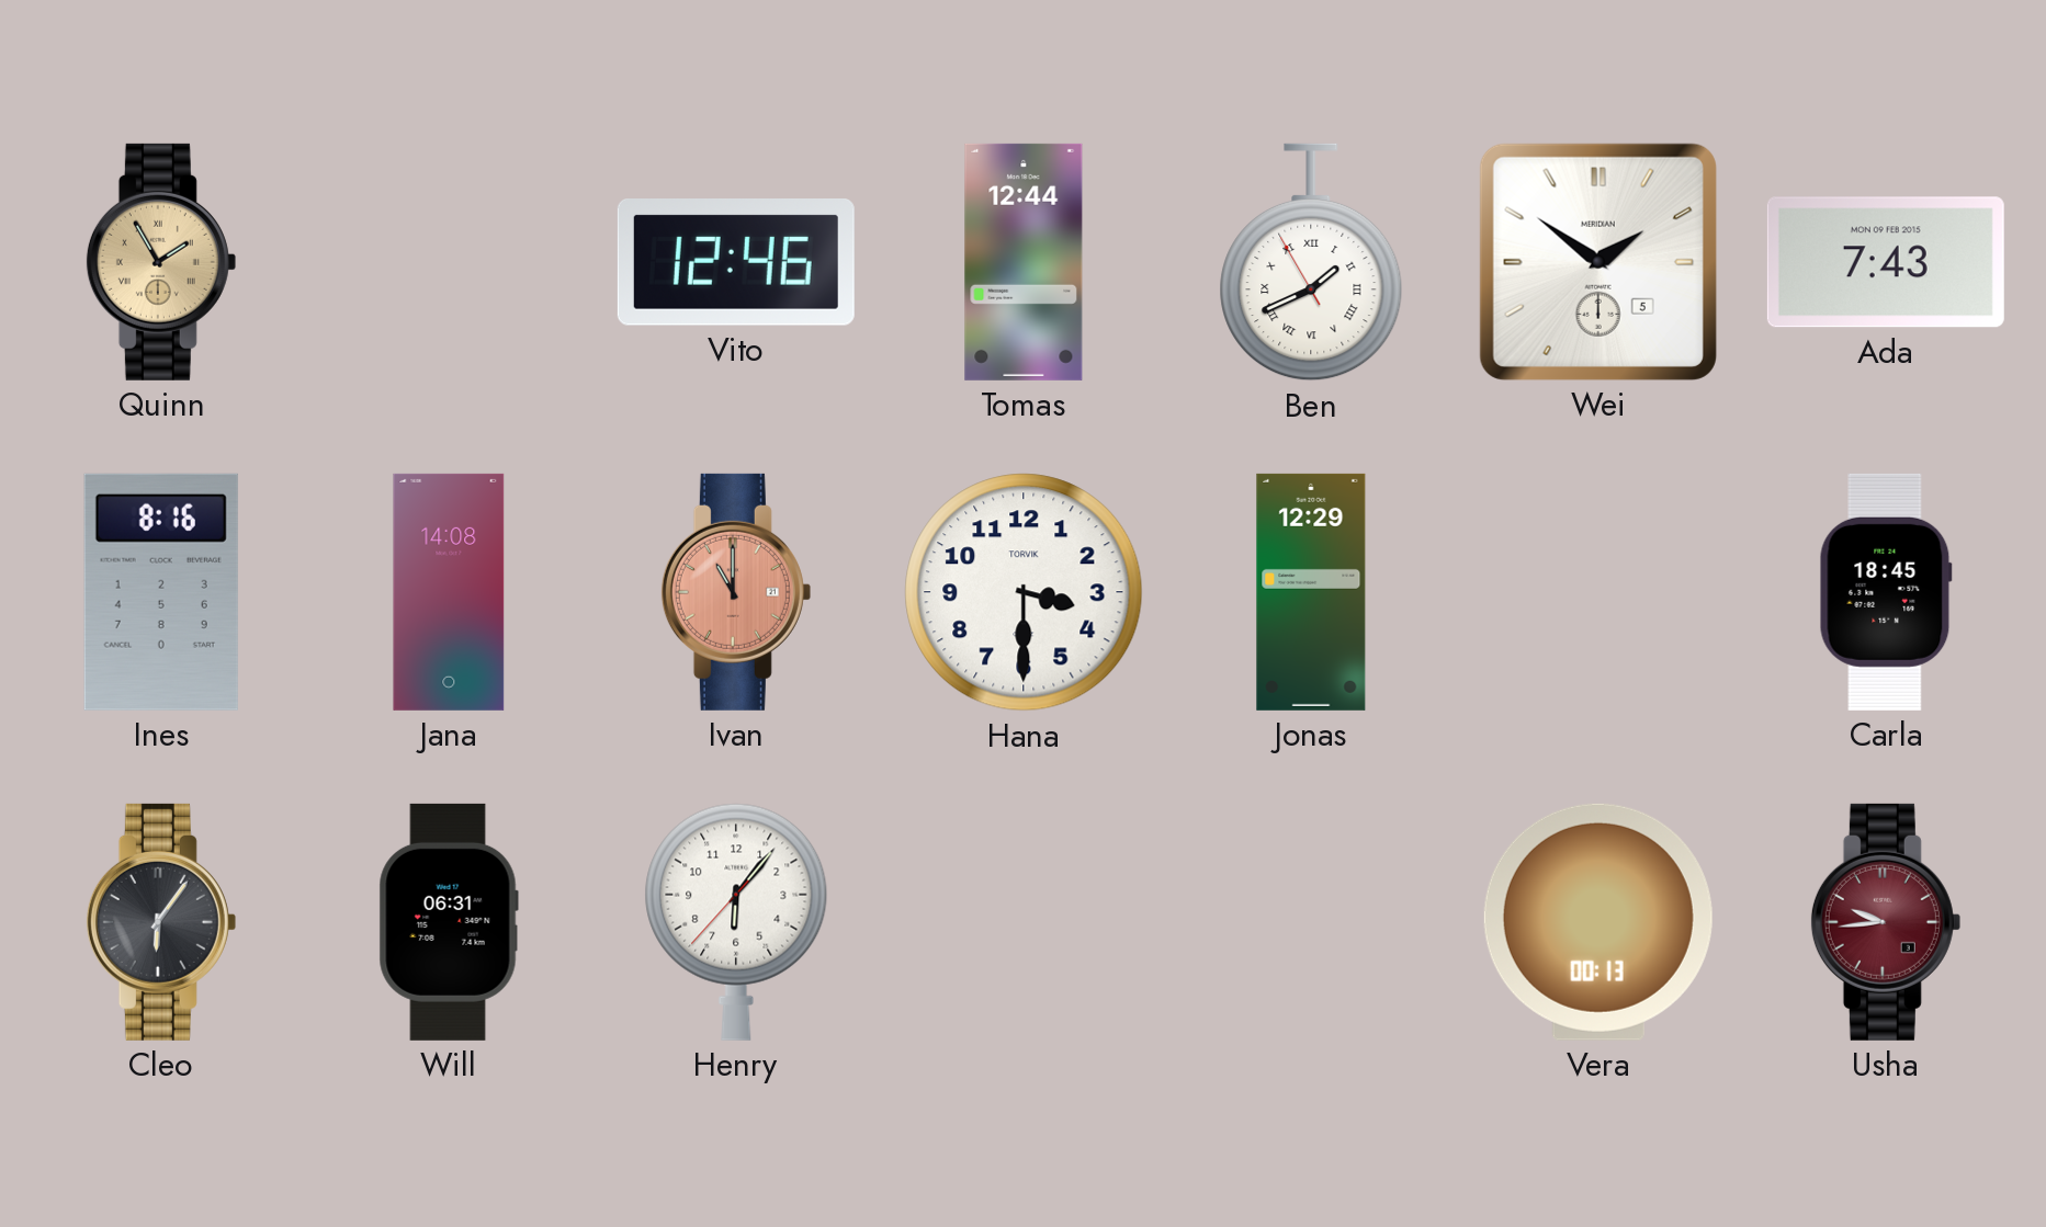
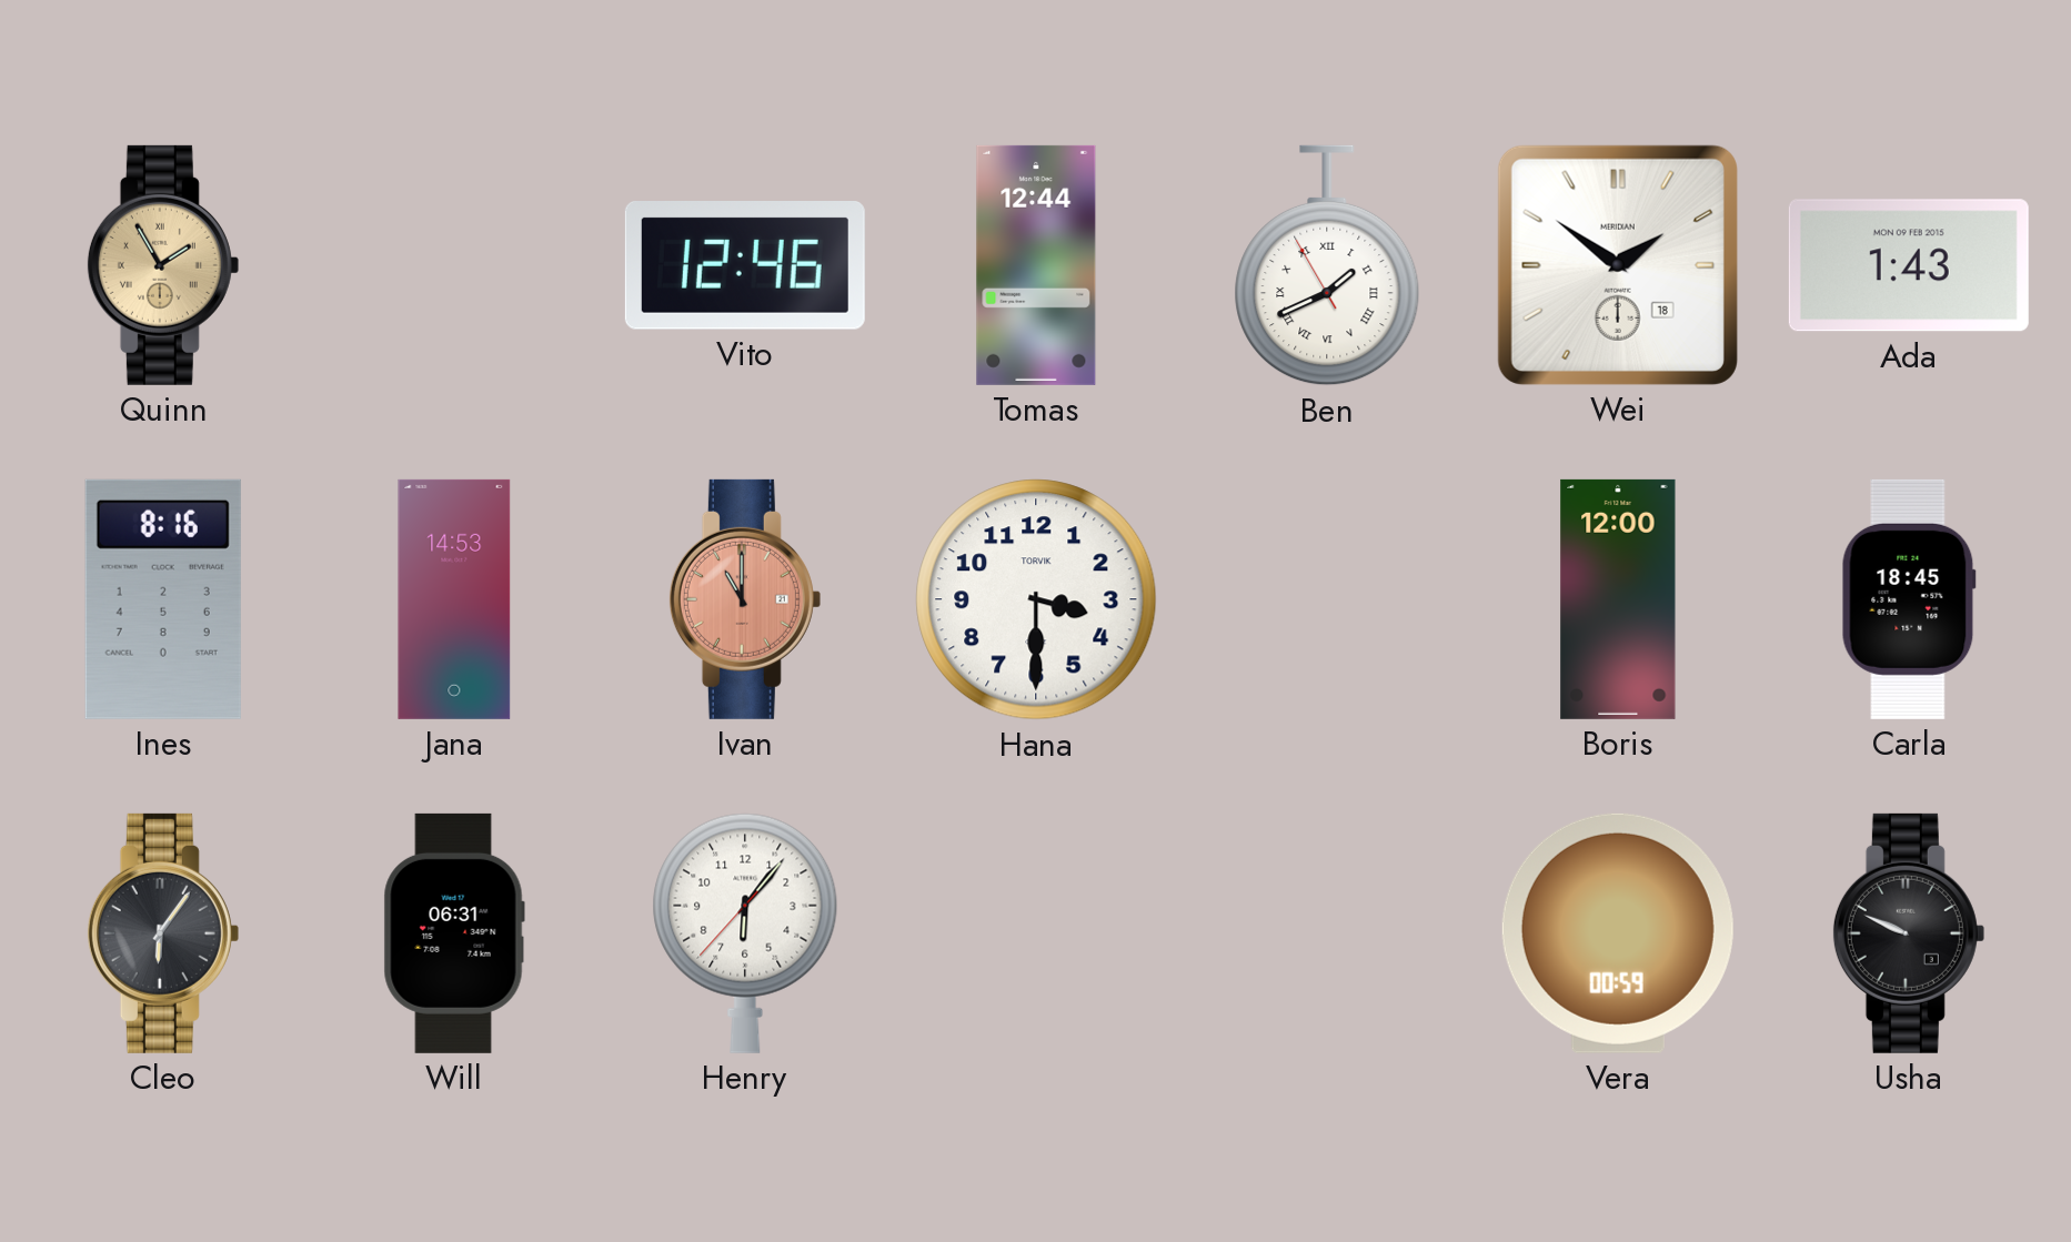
Wei date: 5 -> 18 (1618, 265)
Ada: 7:43 -> 1:43 (1909, 265)
Jana: 14:08 -> 14:53 (454, 599)
Jonas: 12:29 -> none (1311, 592)
Boris: none -> 12:00 (1618, 599)
Vera: 00:13 -> 00:59 (1618, 933)
Usha: 9:44 -> 9:49 (1909, 933)
Usha dial: burgundy -> black (1909, 933)
